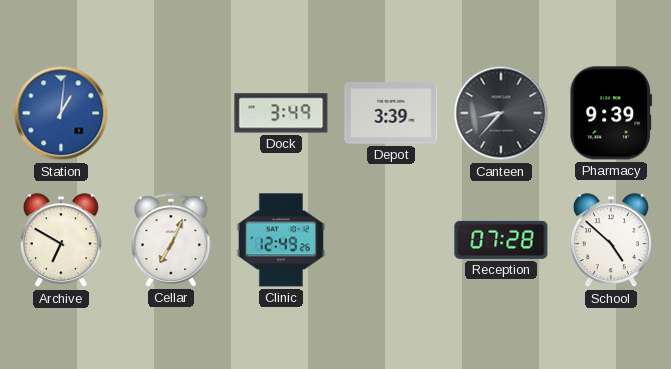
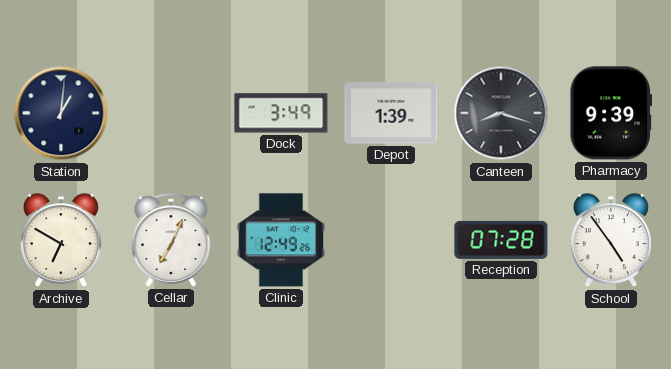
Station dial: blue -> navy (61, 113)
Depot: 3:39 -> 1:39 (391, 113)
Canteen: 8:37 -> 8:18 (501, 113)
School: 4:52 -> 4:54 (611, 241)
